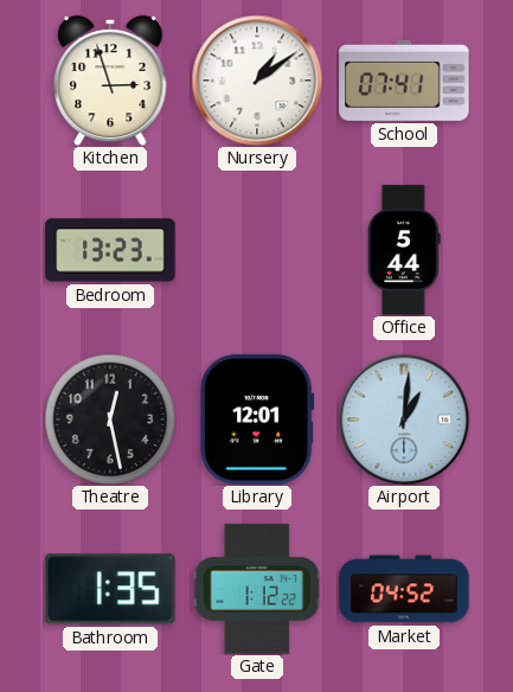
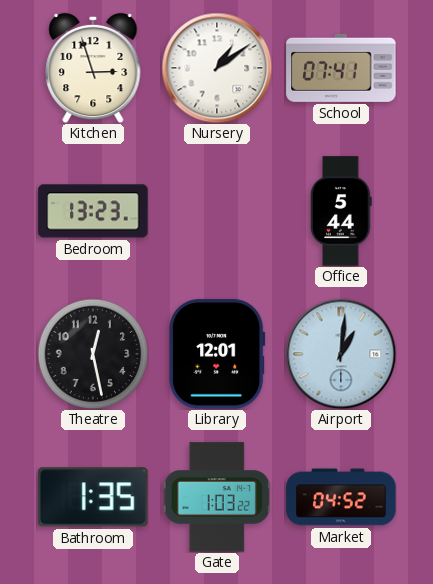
Gate: 1:12 -> 1:03 (217, 497)
